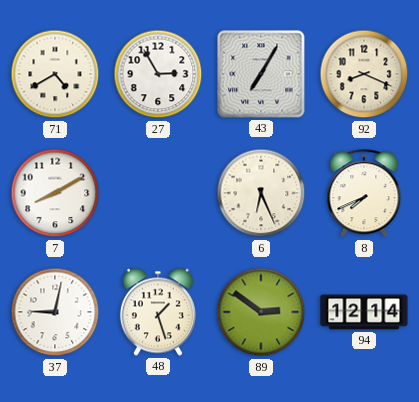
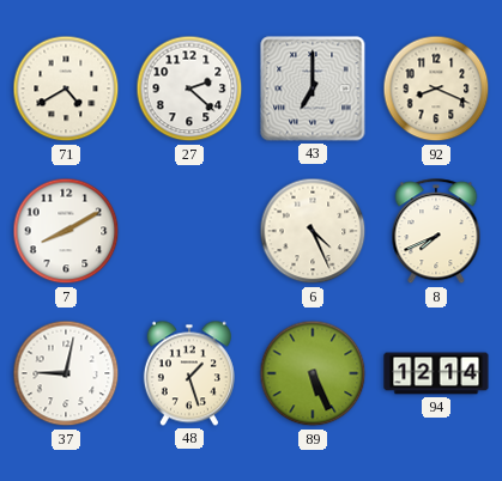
27: 2:55 -> 2:22 (189, 89)
43: 7:05 -> 7:00 (313, 89)
6: 6:26 -> 4:26 (313, 231)
89: 2:51 -> 5:26 (313, 373)
